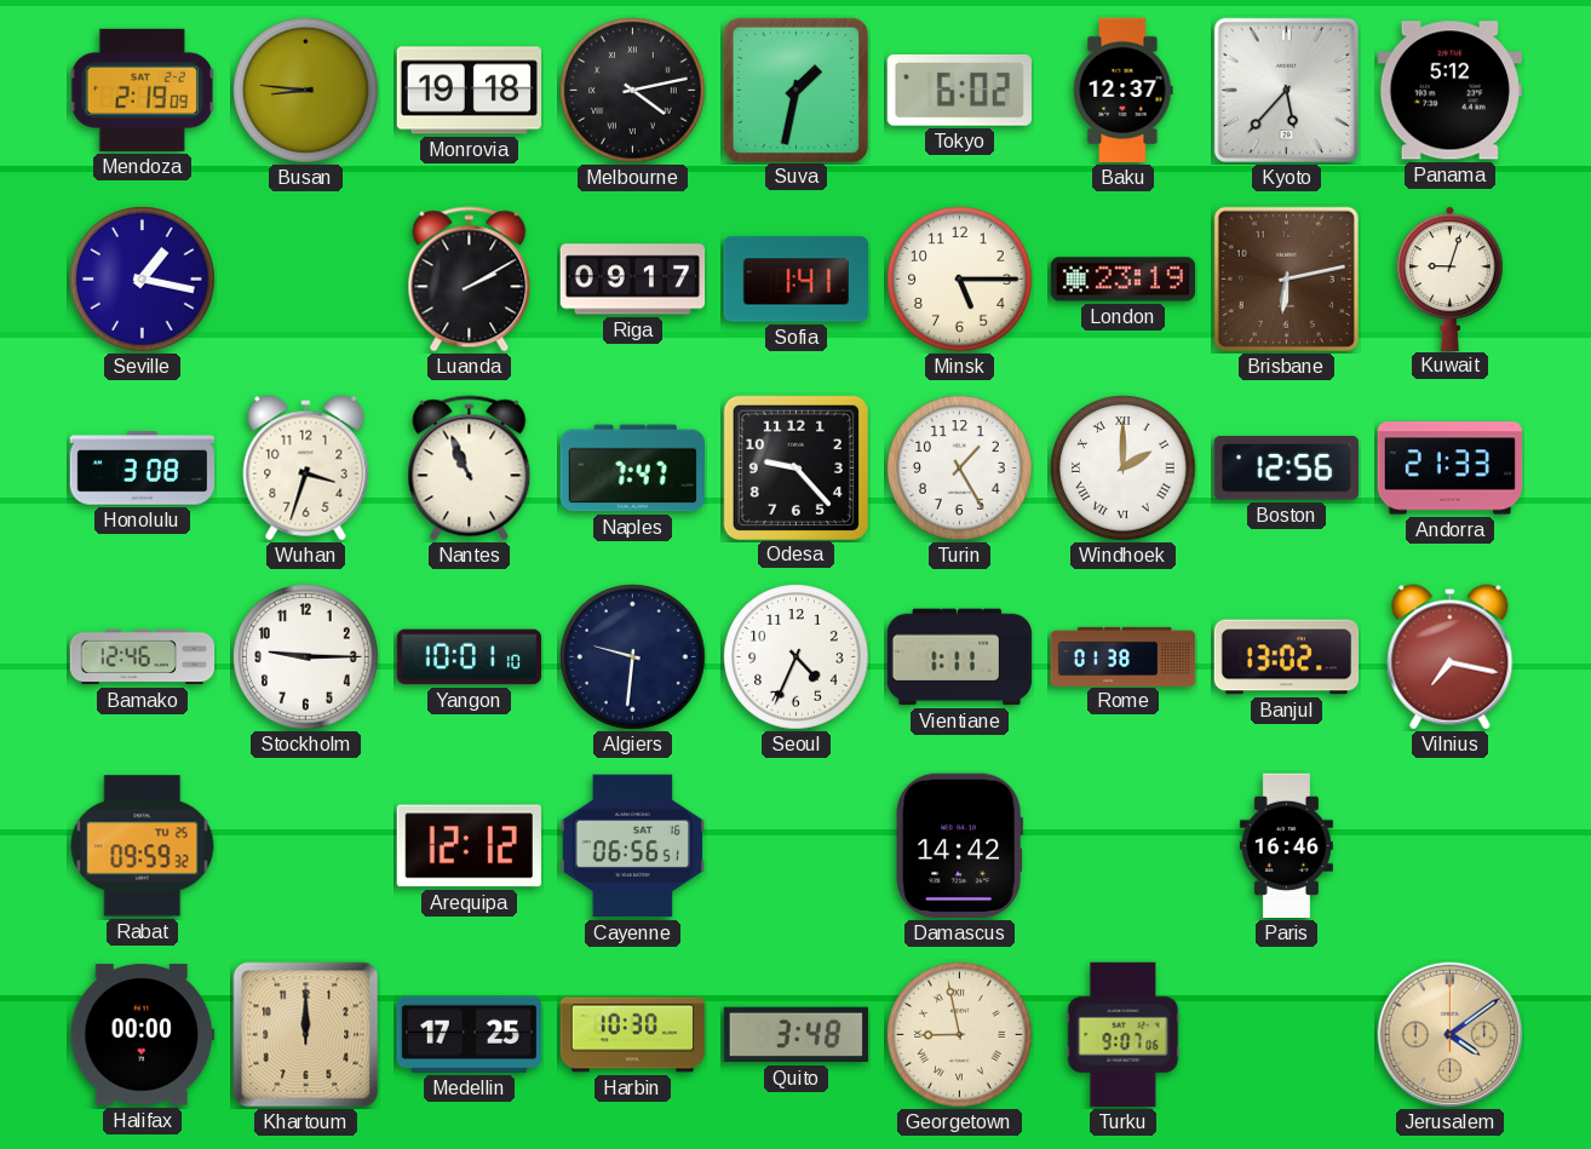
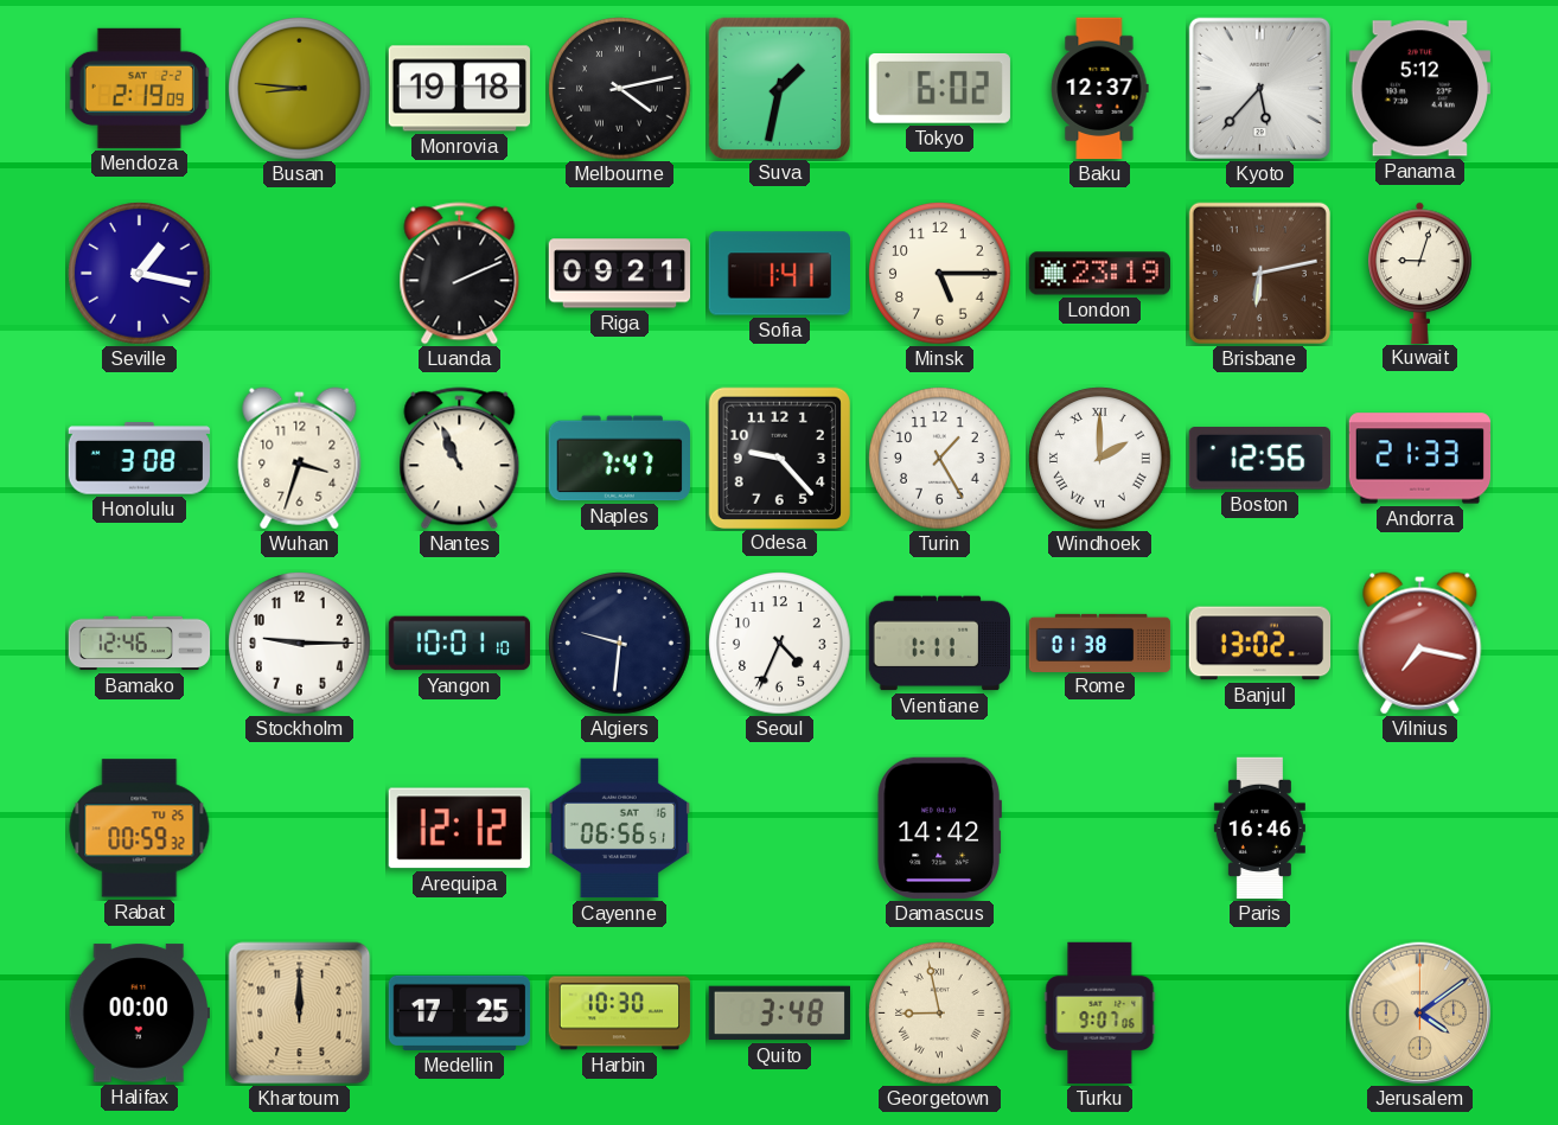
Luanda: 2:10 -> 2:11 (460, 274)
Riga: 09:17 -> 09:21 (620, 274)
Rabat: 09:59 -> 00:59 (140, 829)
